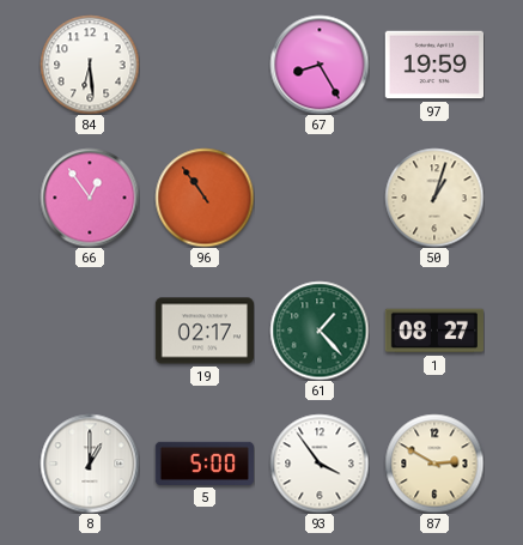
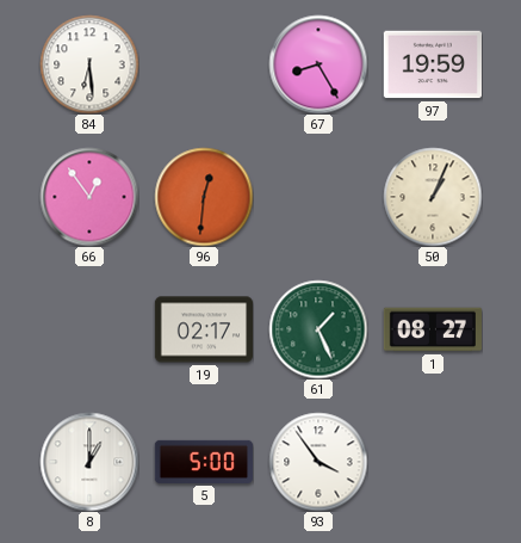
96: 10:54 -> 12:31 (204, 197)
50: 1:03 -> 1:04 (433, 197)
61: 1:23 -> 1:26 (318, 329)
87: 2:50 -> none (434, 464)
